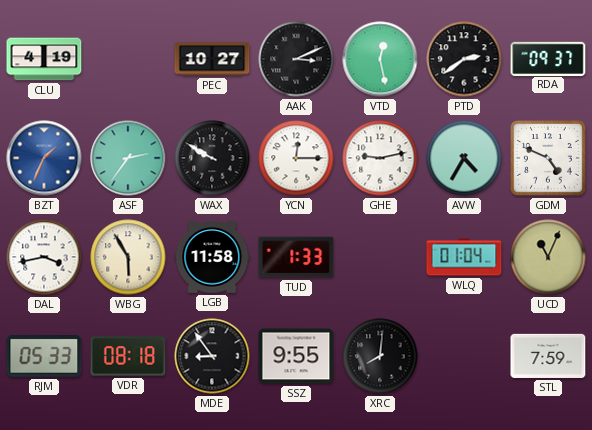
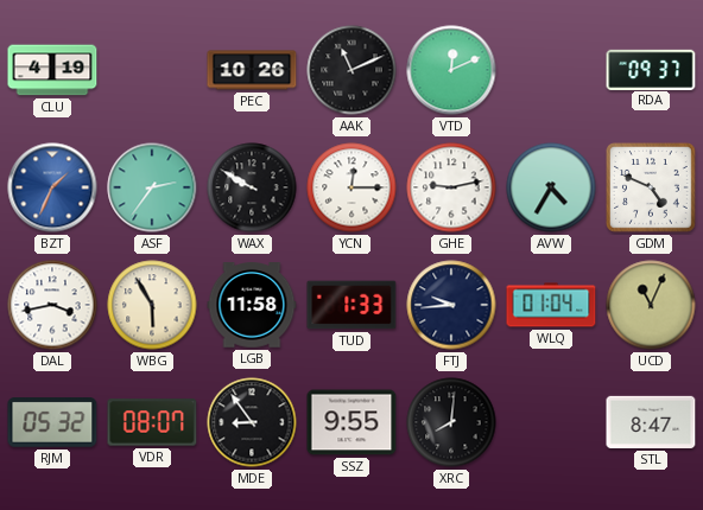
PEC: 10:27 -> 10:26 (252, 70)
AAK: 3:11 -> 11:11 (351, 70)
VTD: 12:28 -> 12:11 (451, 70)
PTD: 2:39 -> none (464, 59)
FTJ: none -> 9:44 (451, 305)
RJM: 05:33 -> 05:32 (52, 423)
VDR: 08:18 -> 08:07 (152, 422)
STL: 7:59 -> 8:47 (651, 422)
